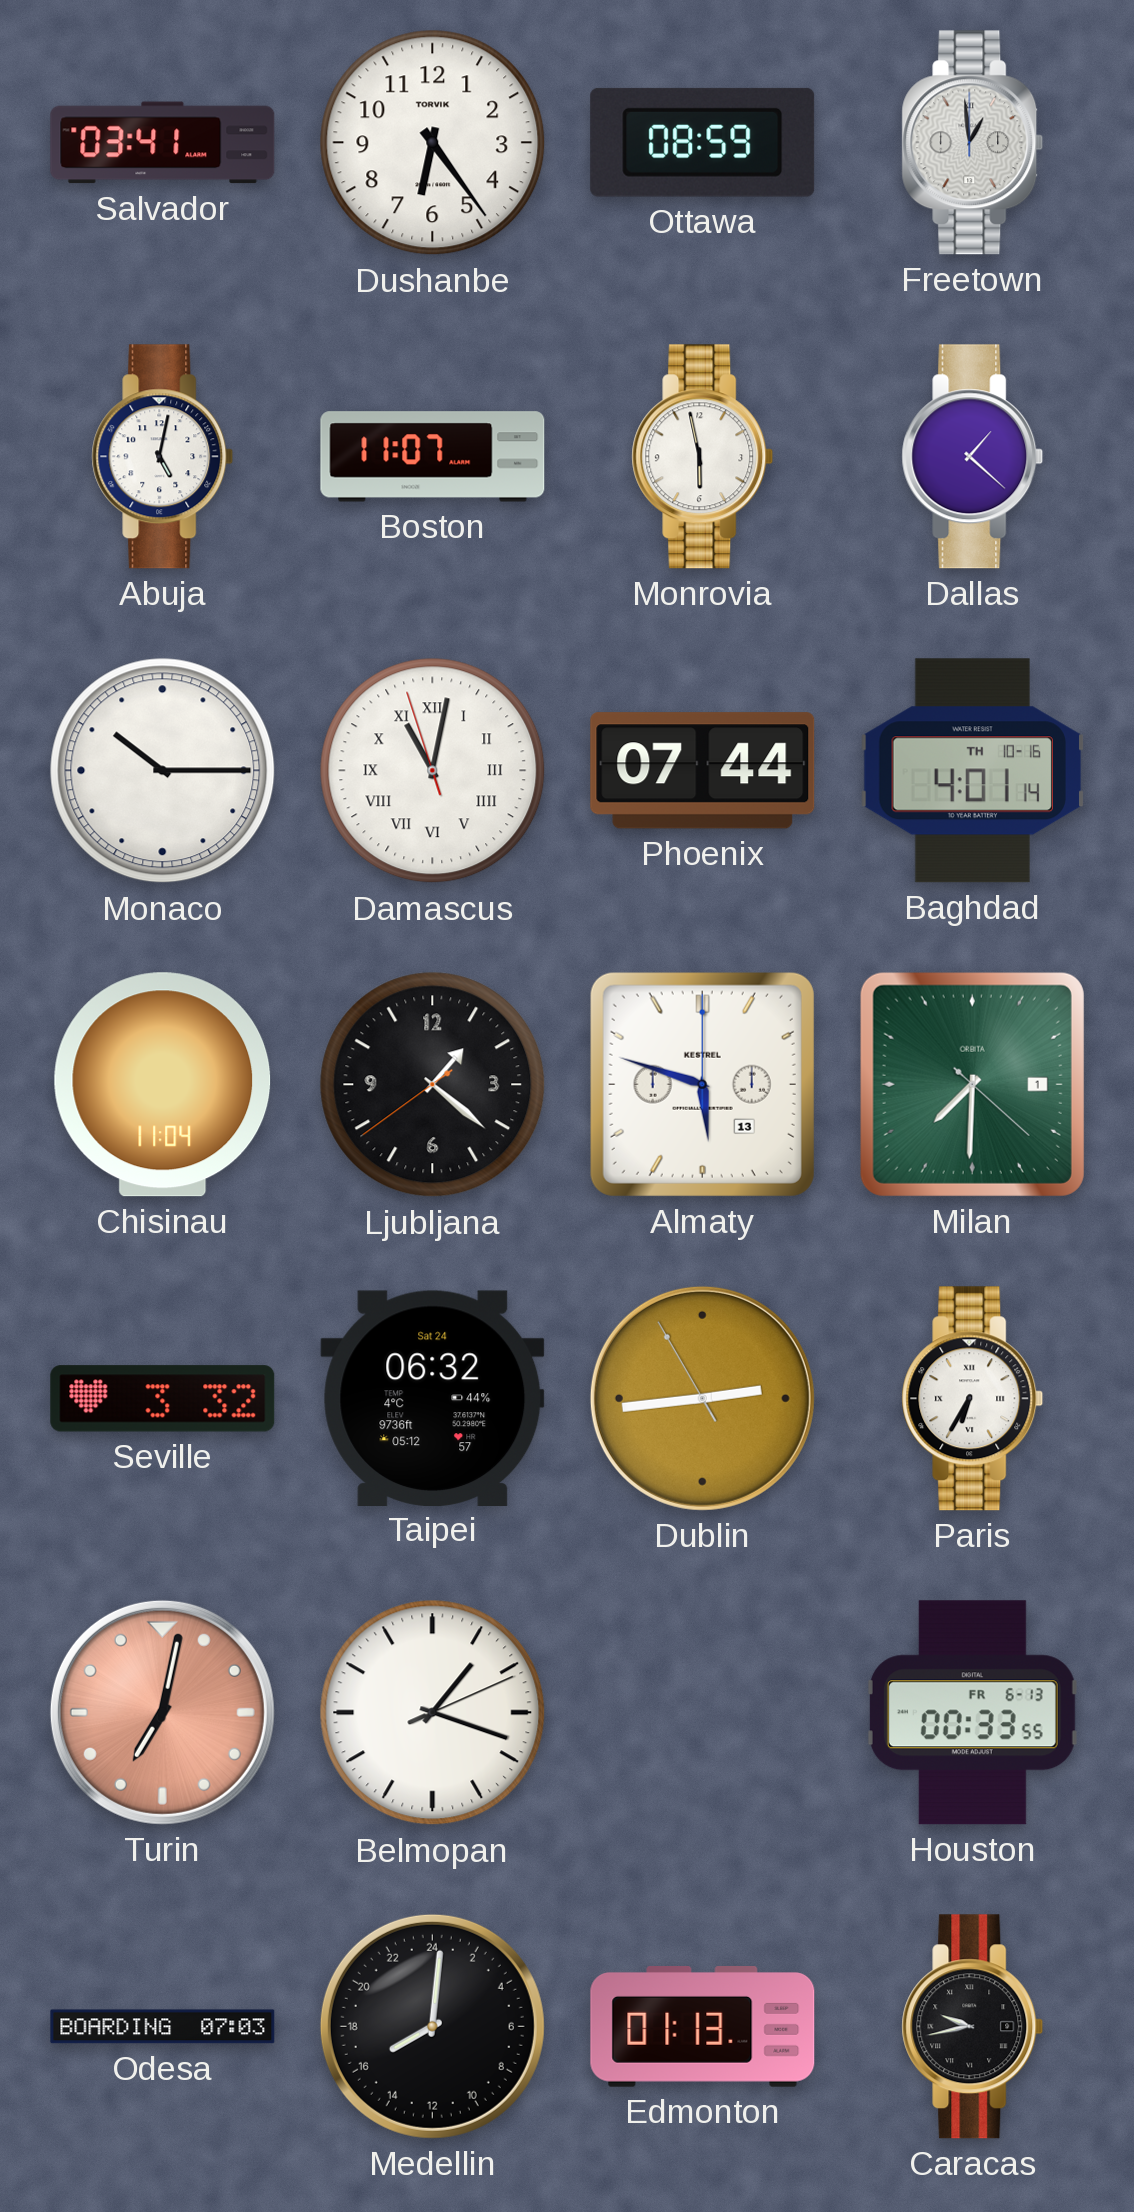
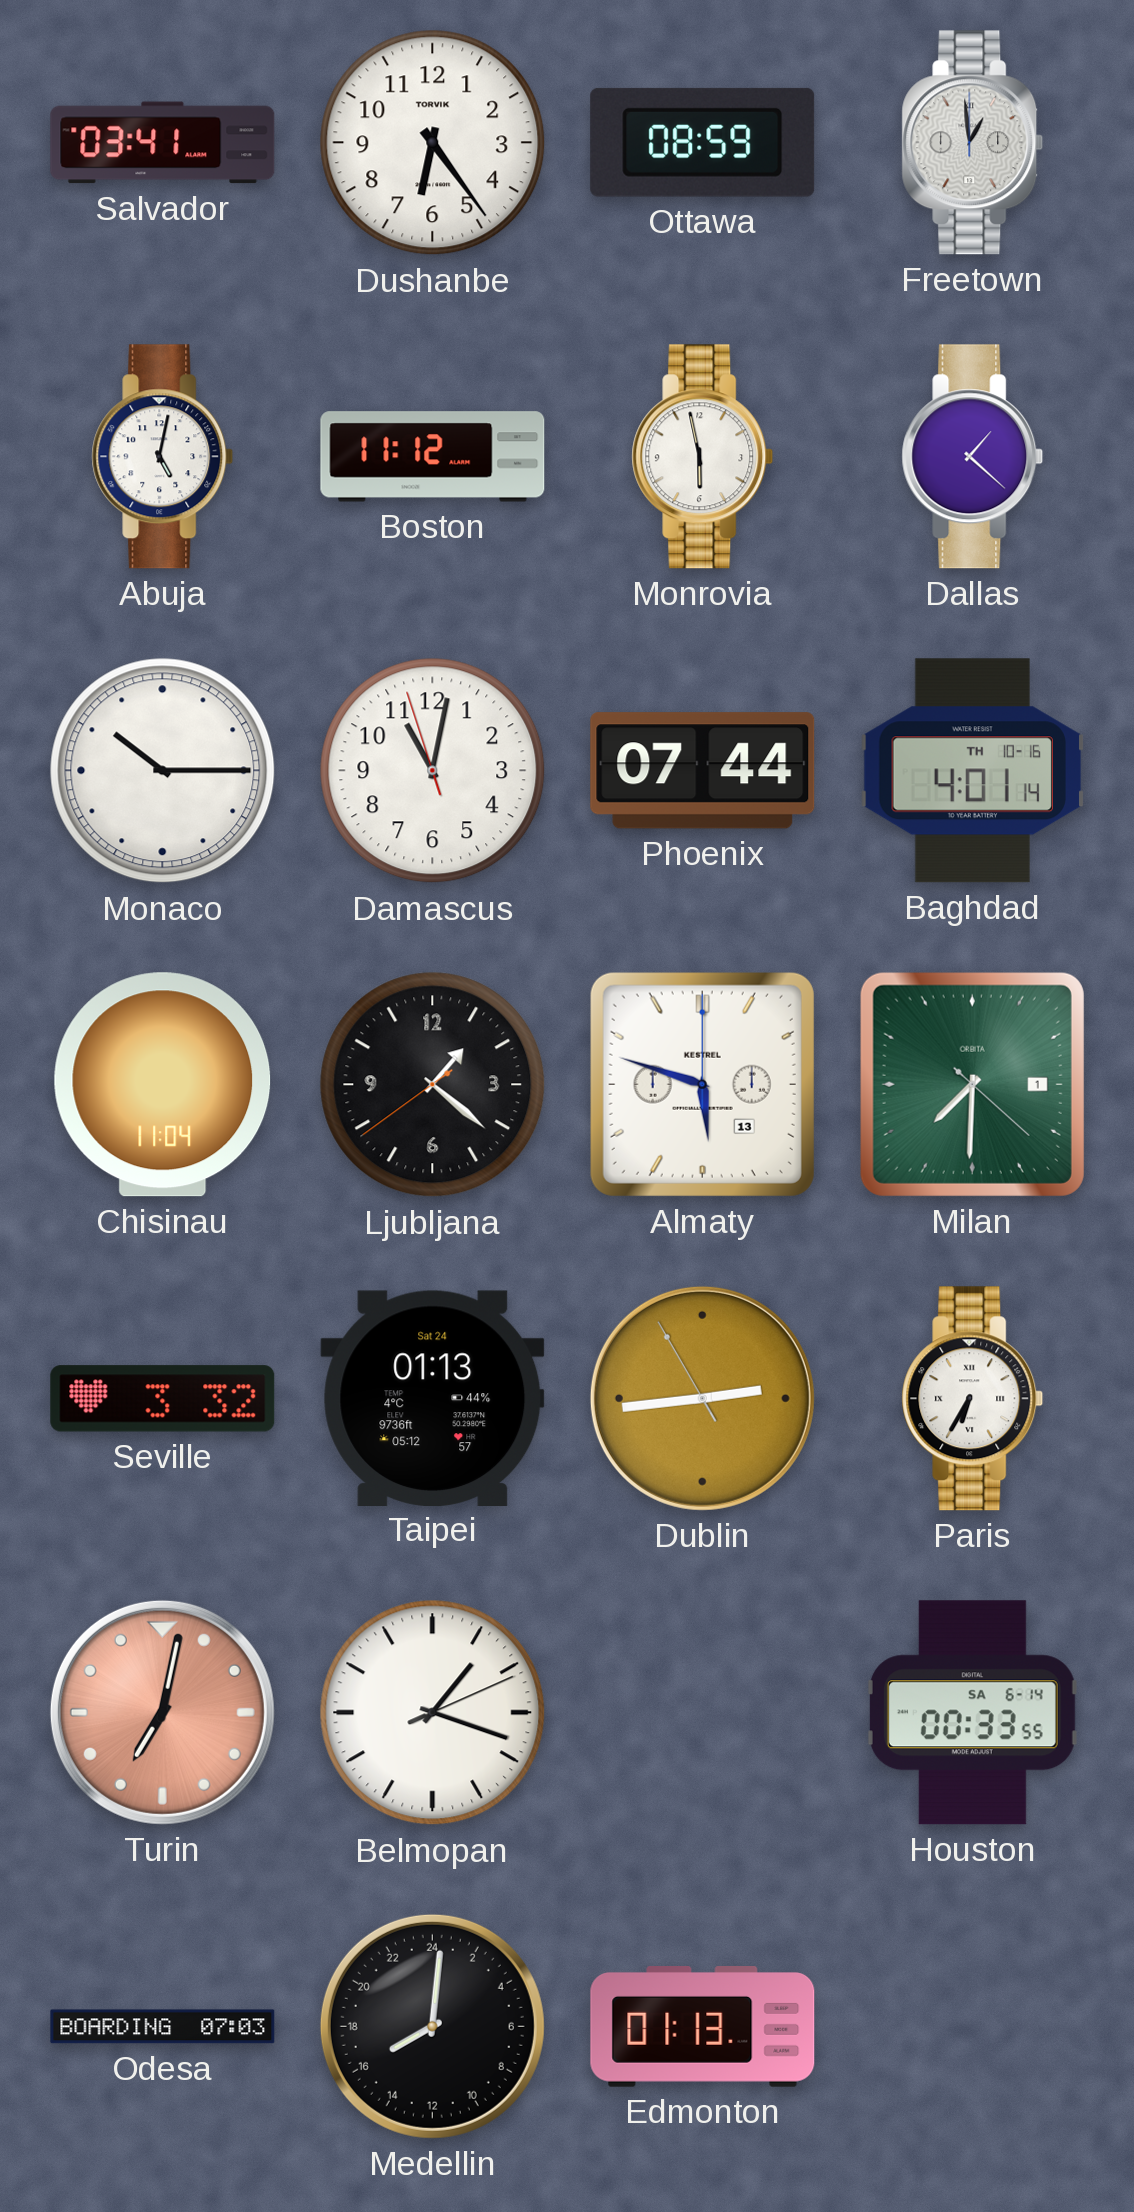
Boston: 11:07 -> 11:12 (433, 457)
Damascus numerals: Roman -> Arabic (433, 771)
Taipei: 06:32 -> 01:13 (433, 1398)
Houston date: FR 6-13 -> SA 6-14 (972, 1713)
Caracas: 9:43 -> none (973, 2027)
